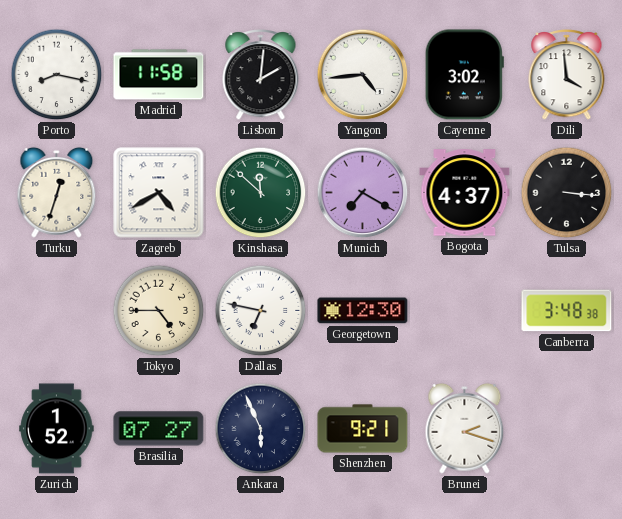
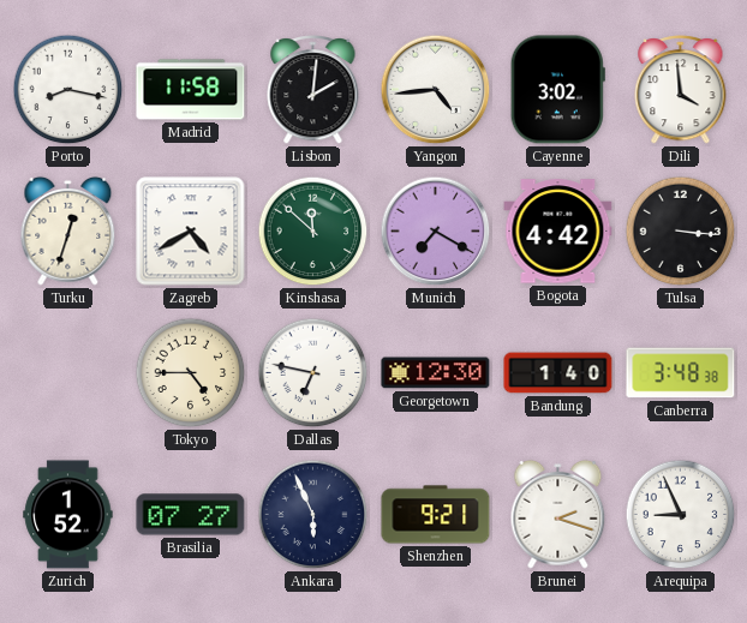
Bogota: 4:37 -> 4:42 (558, 232)
Bandung: none -> 1:40 (558, 373)
Arequipa: none -> 8:56 (681, 515)
